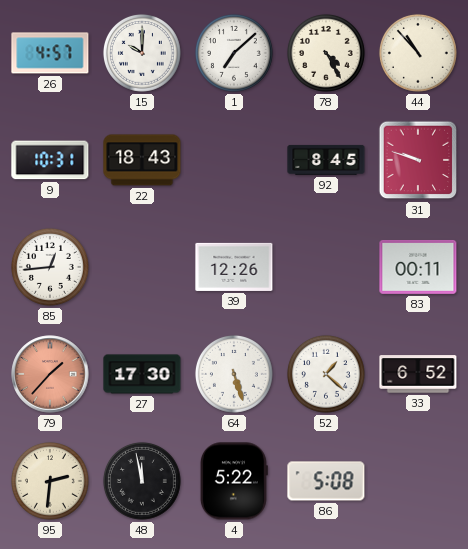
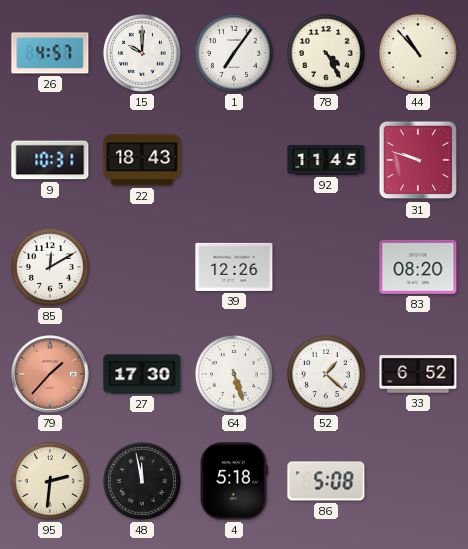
1: 7:08 -> 7:06 (234, 53)
92: 8:45 -> 11:45 (326, 160)
85: 12:44 -> 12:10 (50, 267)
83: 00:11 -> 08:20 (418, 267)
4: 5:22 -> 5:18 (234, 481)
